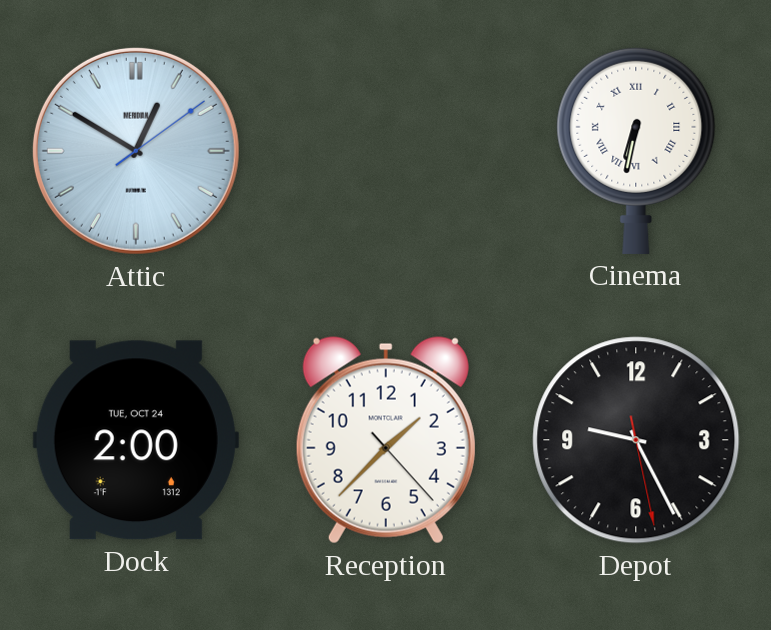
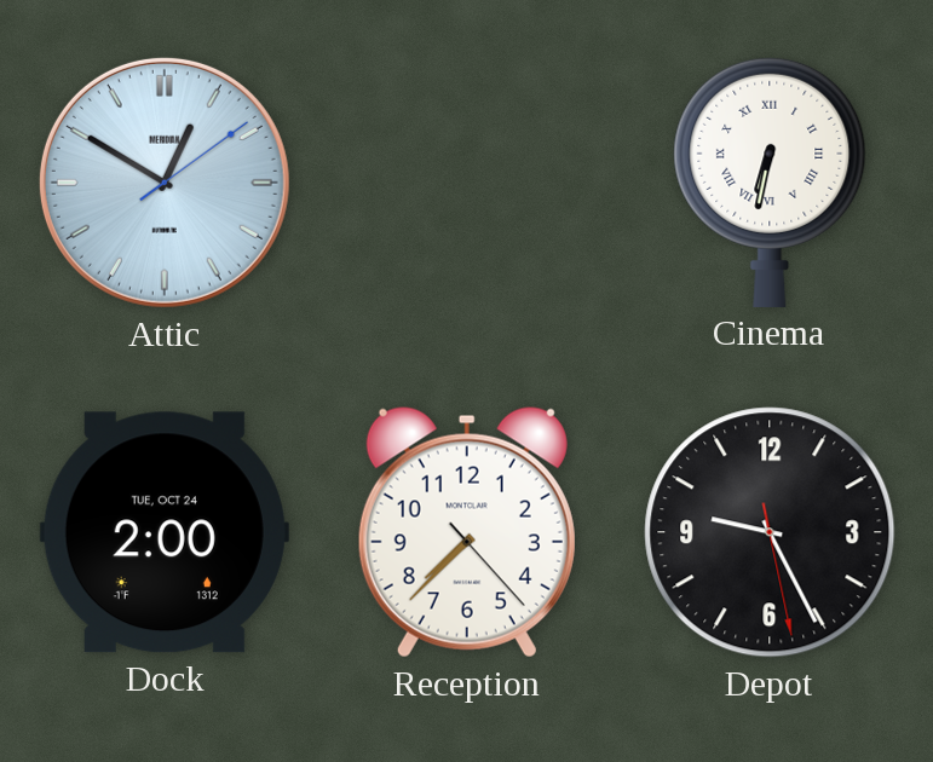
Reception: 1:37 -> 7:37 (467, 532)
